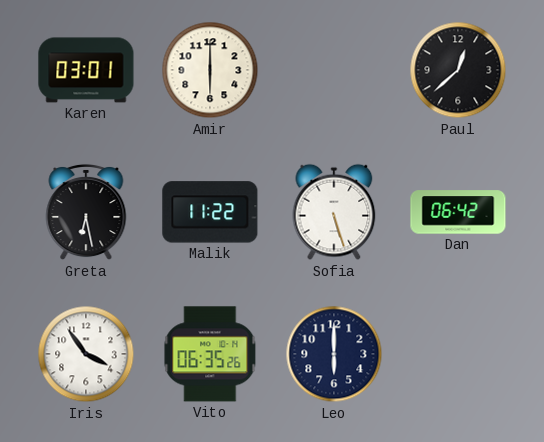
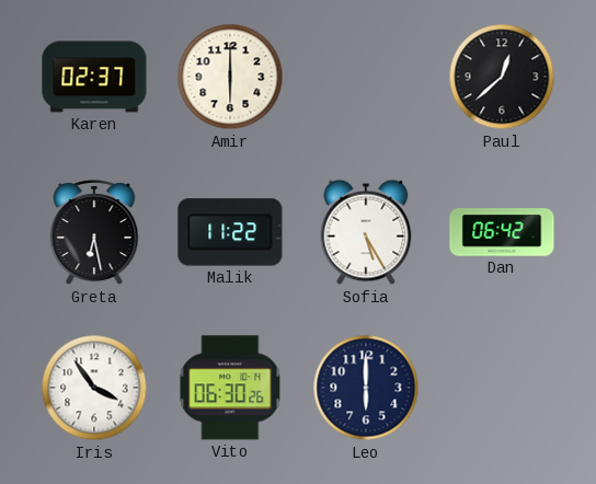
Karen: 03:01 -> 02:37 (94, 77)
Sofia: 5:27 -> 5:25 (366, 232)
Vito: 06:35 -> 06:30 (230, 388)
